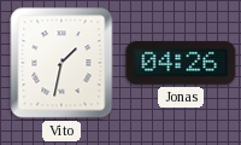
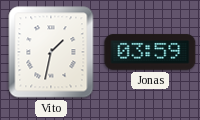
Jonas: 04:26 -> 03:59 (150, 52)
